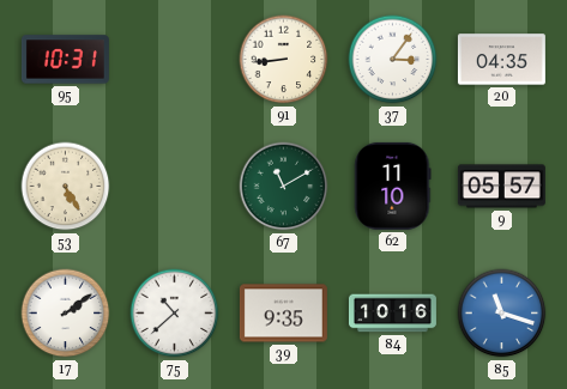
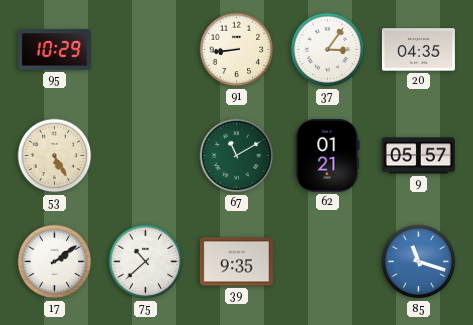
95: 10:31 -> 10:29 (54, 50)
62: 11:10 -> 01:21 (328, 155)
84: 10:16 -> none (392, 314)
